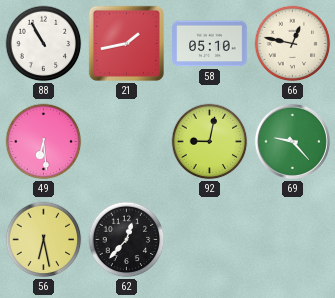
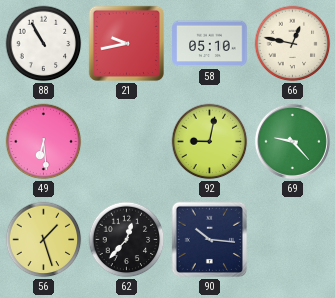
21: 1:43 -> 9:43 (126, 43)
56: 6:28 -> 1:27 (44, 240)
90: none -> 10:16 (209, 239)
